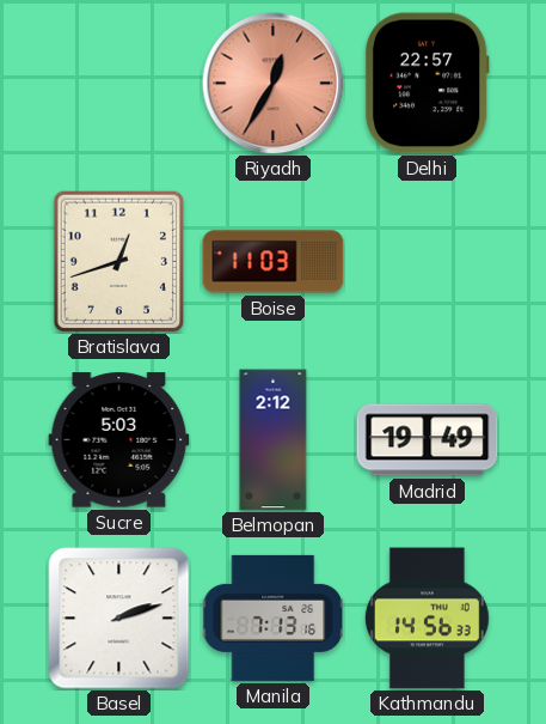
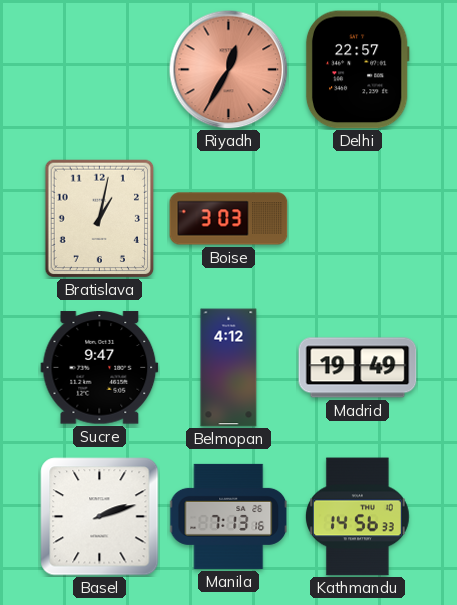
Bratislava: 12:42 -> 1:02 (100, 218)
Boise: 11:03 -> 3:03 (229, 219)
Sucre: 5:03 -> 9:47 (100, 368)
Belmopan: 2:12 -> 4:12 (229, 368)
